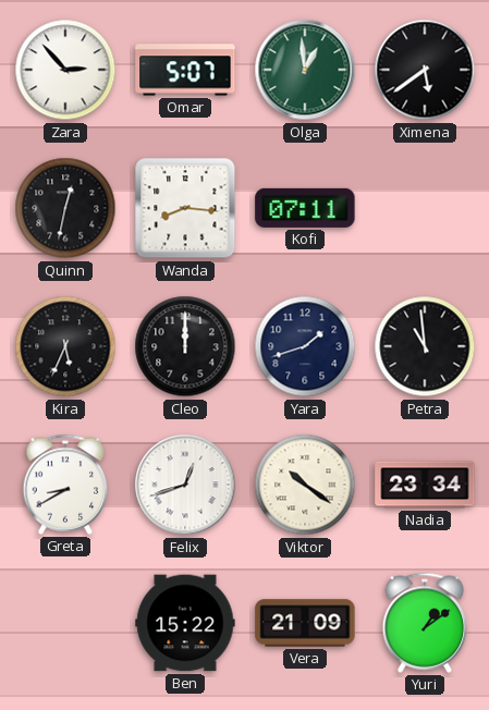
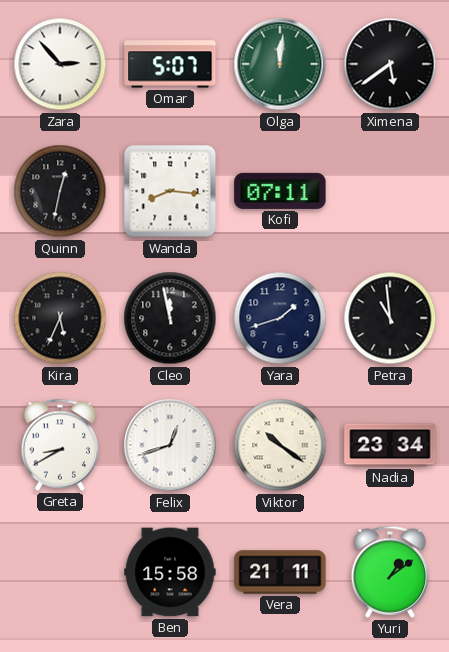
Olga: 12:59 -> 12:01 (280, 64)
Cleo: 12:00 -> 11:58 (170, 318)
Ben: 15:22 -> 15:58 (170, 572)
Vera: 21:09 -> 21:11 (280, 572)
